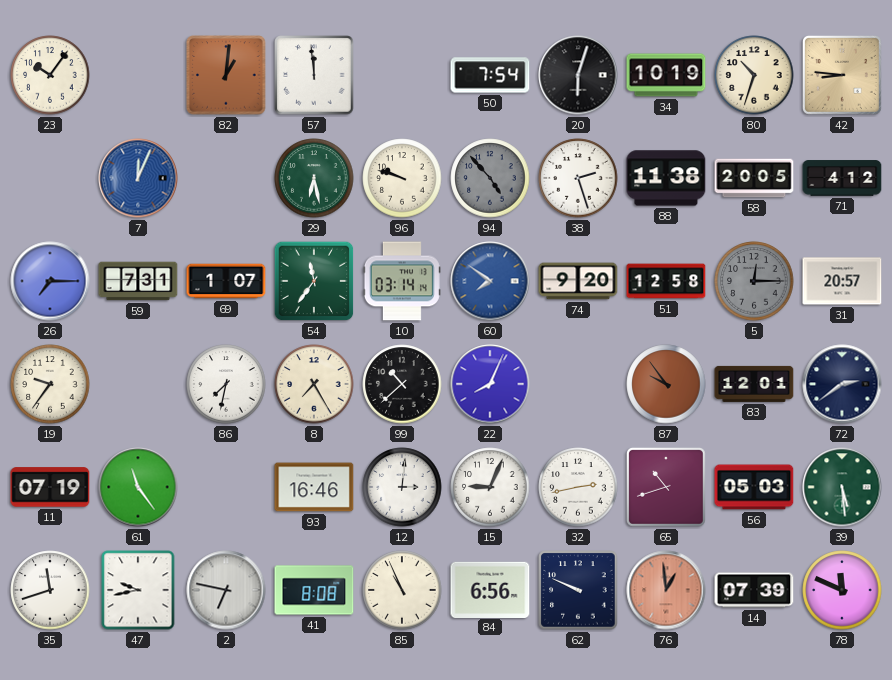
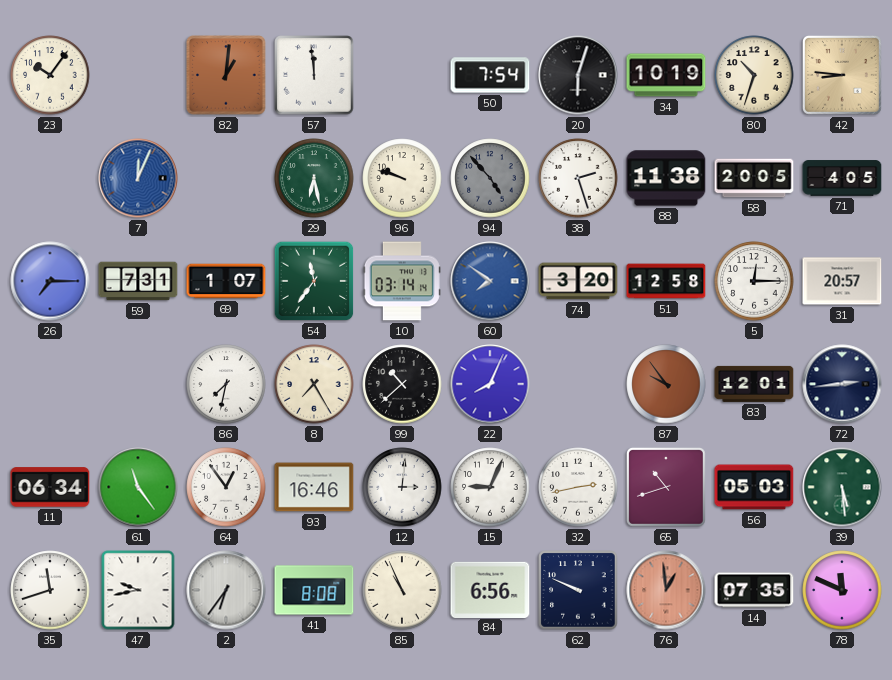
71: 4:12 -> 4:05 (842, 178)
74: 9:20 -> 3:20 (578, 281)
5 dial: grey -> white (754, 281)
19: 9:36 -> none (50, 384)
72: 2:39 -> 2:44 (842, 384)
11: 07:19 -> 06:34 (50, 487)
64: none -> 12:54 (226, 487)
2: 6:47 -> 6:36 (226, 590)
14: 07:39 -> 07:35 (754, 590)
